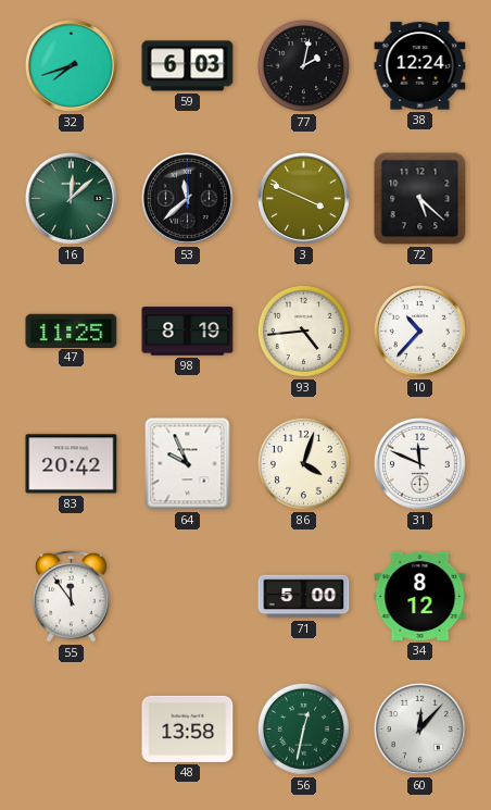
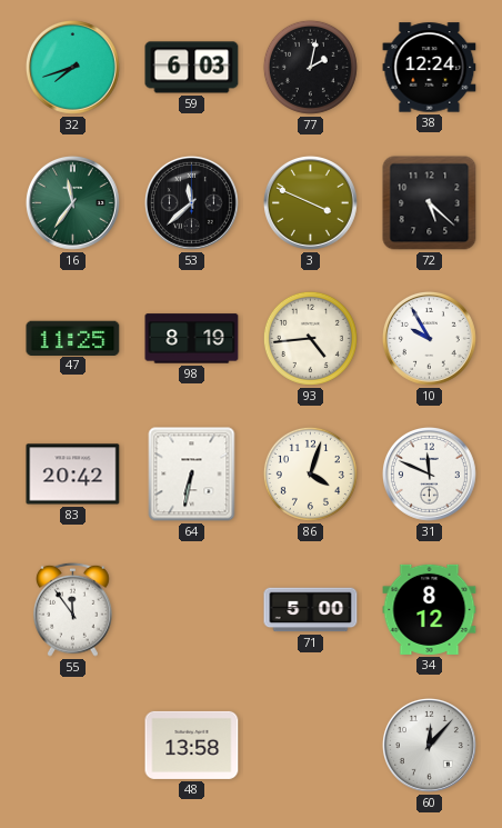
16: 12:08 -> 11:36 (72, 202)
10: 10:37 -> 9:55 (429, 338)
64: 9:56 -> 6:32 (192, 475)
56: 12:32 -> none (303, 728)
